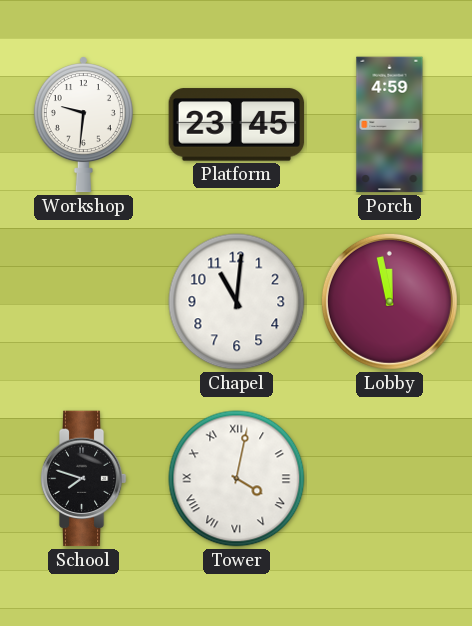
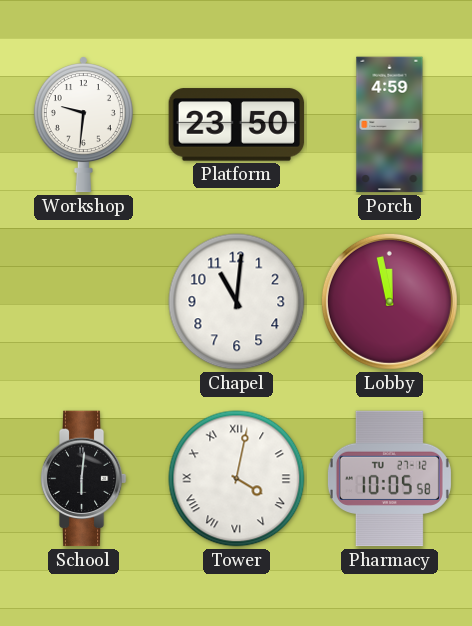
Platform: 23:45 -> 23:50 (237, 125)
School: 7:48 -> 6:01 (83, 479)
Pharmacy: none -> 10:05 (389, 479)
